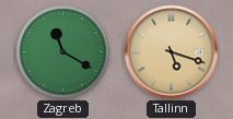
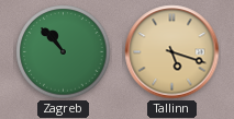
Zagreb: 11:20 -> 10:53 (64, 52)
